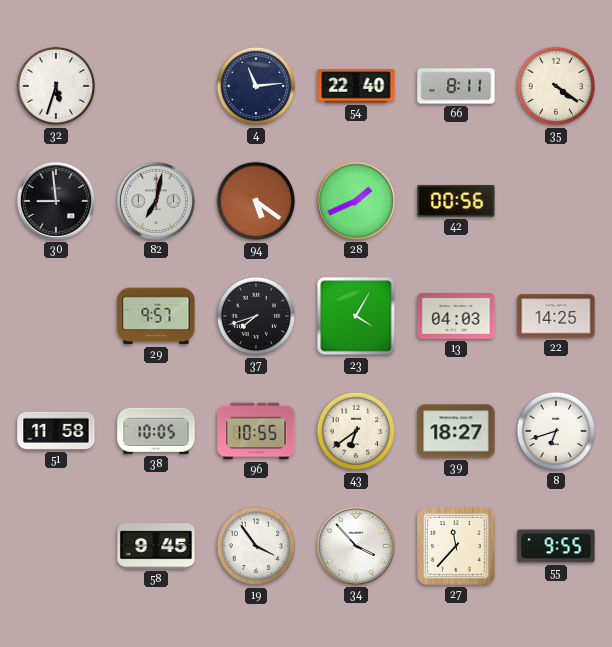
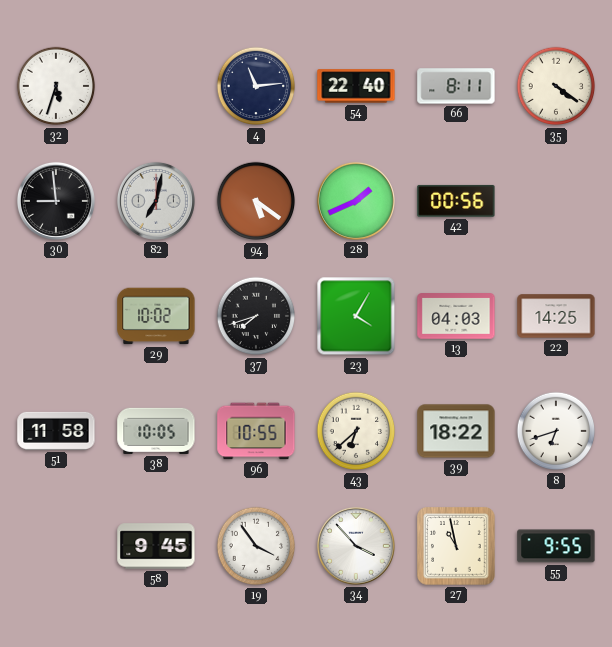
29: 9:57 -> 10:02 (156, 316)
43: 6:39 -> 6:38 (356, 431)
39: 18:27 -> 18:22 (456, 431)
27: 11:37 -> 10:58 (456, 546)
